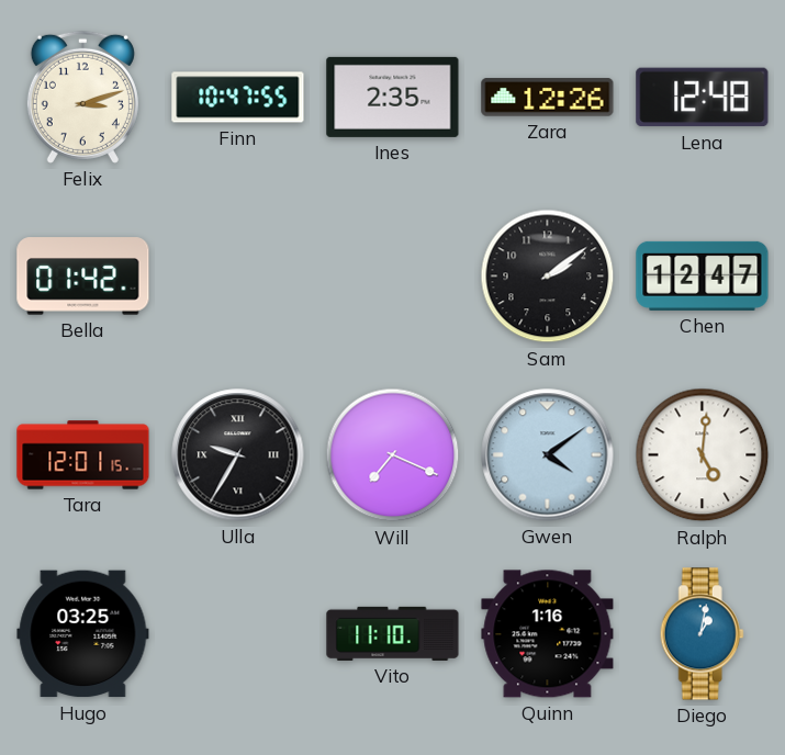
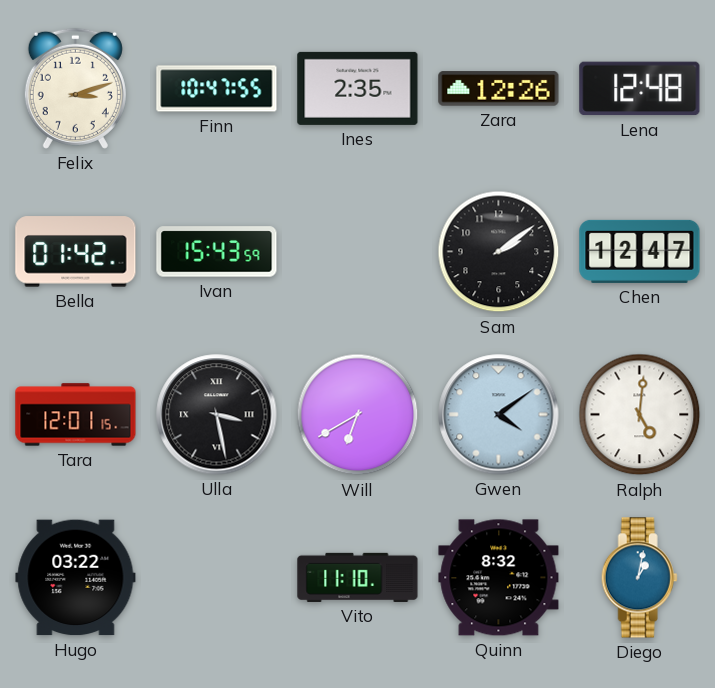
Ivan: none -> 15:43 (217, 252)
Ulla: 9:35 -> 3:28 (217, 415)
Will: 7:19 -> 6:40 (358, 415)
Hugo: 03:25 -> 03:22 (76, 578)
Quinn: 1:16 -> 8:32 (499, 578)
